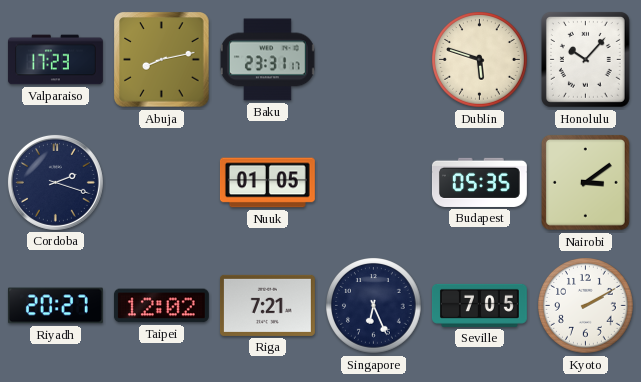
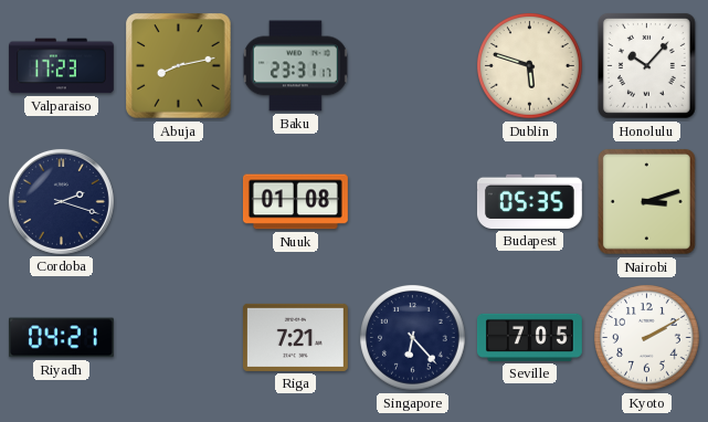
Nuuk: 01:05 -> 01:08 (295, 202)
Nairobi: 3:09 -> 3:12 (646, 202)
Riyadh: 20:27 -> 04:21 (61, 338)
Taipei: 12:02 -> none (161, 306)
Singapore: 6:26 -> 6:23 (413, 338)
